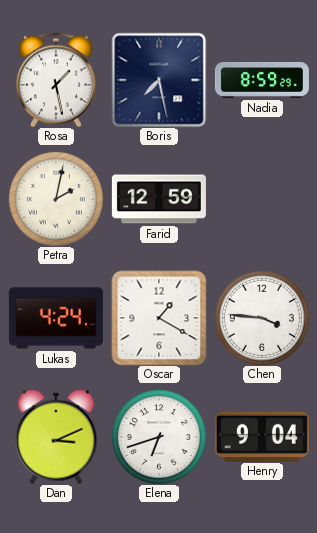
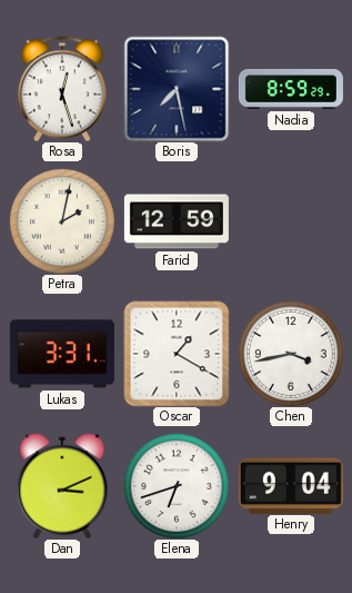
Rosa: 1:28 -> 12:27 (62, 89)
Lukas: 4:24 -> 3:31 (62, 354)
Chen: 3:46 -> 3:43 (291, 354)
